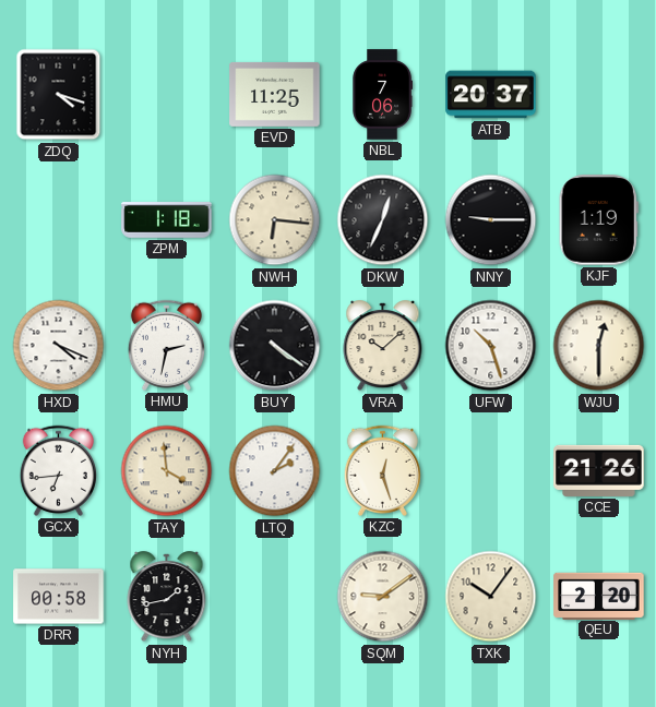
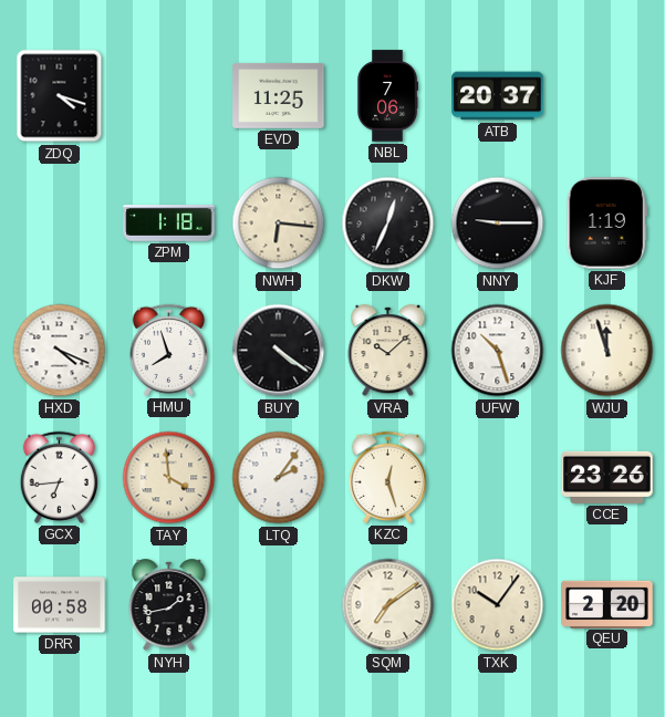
HMU: 2:32 -> 7:57 (168, 350)
WJU: 12:30 -> 11:57 (607, 351)
CCE: 21:26 -> 23:26 (607, 477)
SQM: 9:09 -> 7:09 (388, 605)
